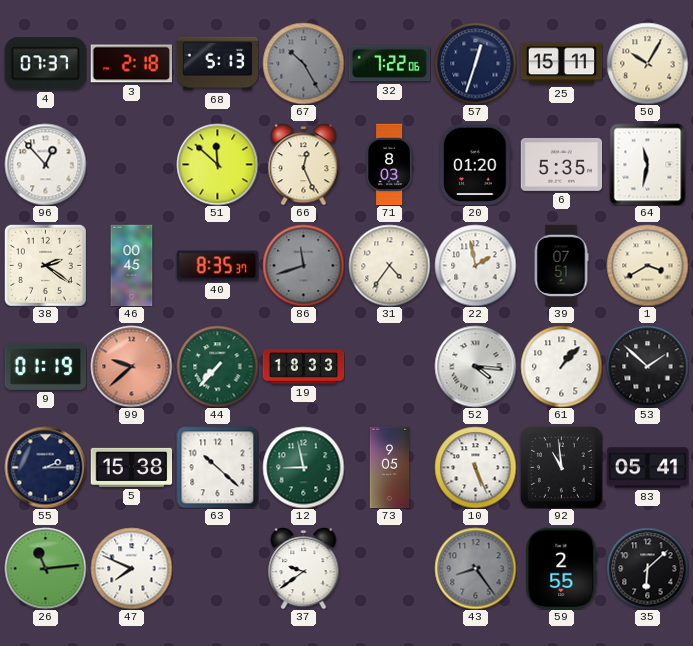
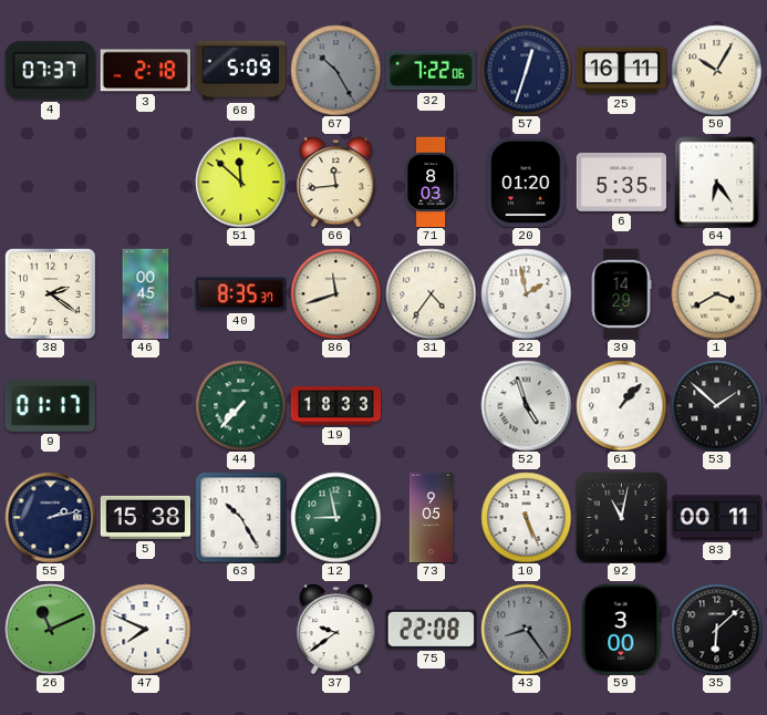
68: 5:13 -> 5:09 (240, 71)
25: 15:11 -> 16:11 (621, 71)
96: 12:53 -> none (45, 164)
66: 12:26 -> 11:44 (336, 183)
64: 11:32 -> 6:24 (717, 182)
86 dial: grey -> cream (335, 293)
39: 07:51 -> 14:29 (621, 293)
9: 01:19 -> 01:17 (50, 405)
99: 9:38 -> none (131, 366)
52: 4:16 -> 4:57 (526, 405)
55: 2:15 -> 2:13 (50, 517)
63: 10:22 -> 10:25 (240, 517)
92: 10:59 -> 11:02 (622, 518)
83: 05:41 -> 00:11 (716, 518)
26: 11:14 -> 11:11 (50, 629)
75: none -> 22:08 (431, 629)
59: 2:55 -> 3:00 (622, 629)
